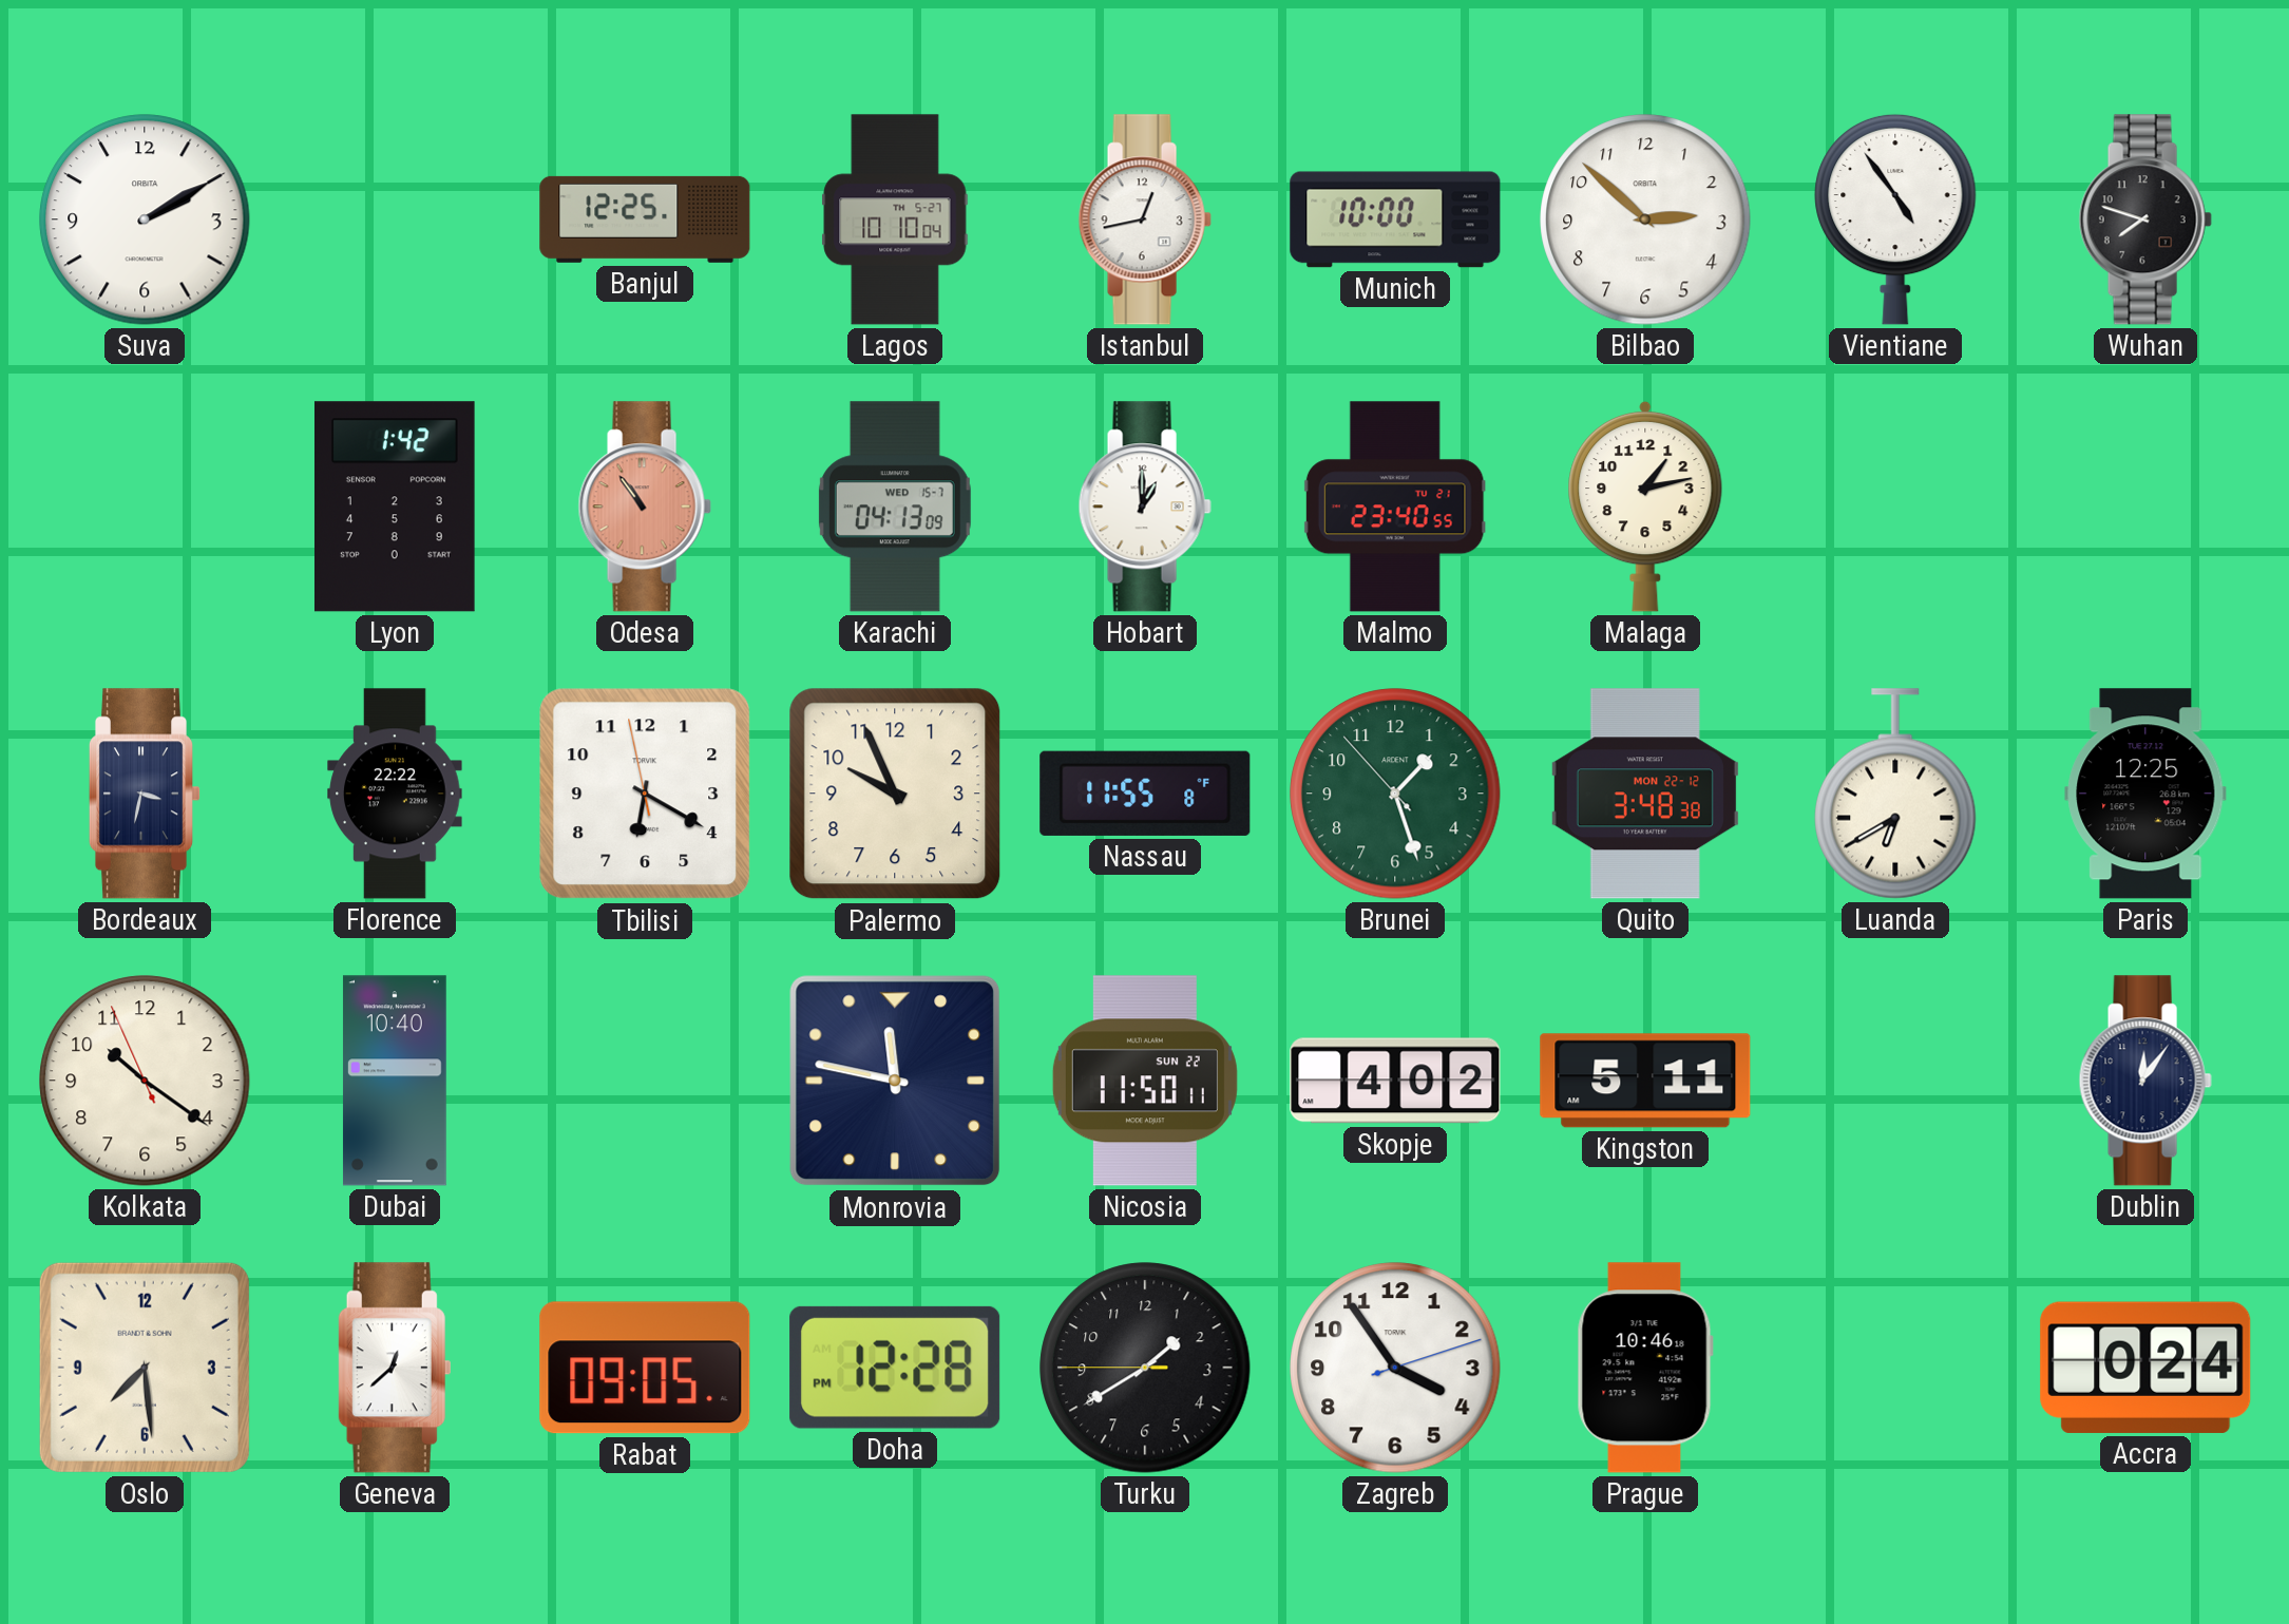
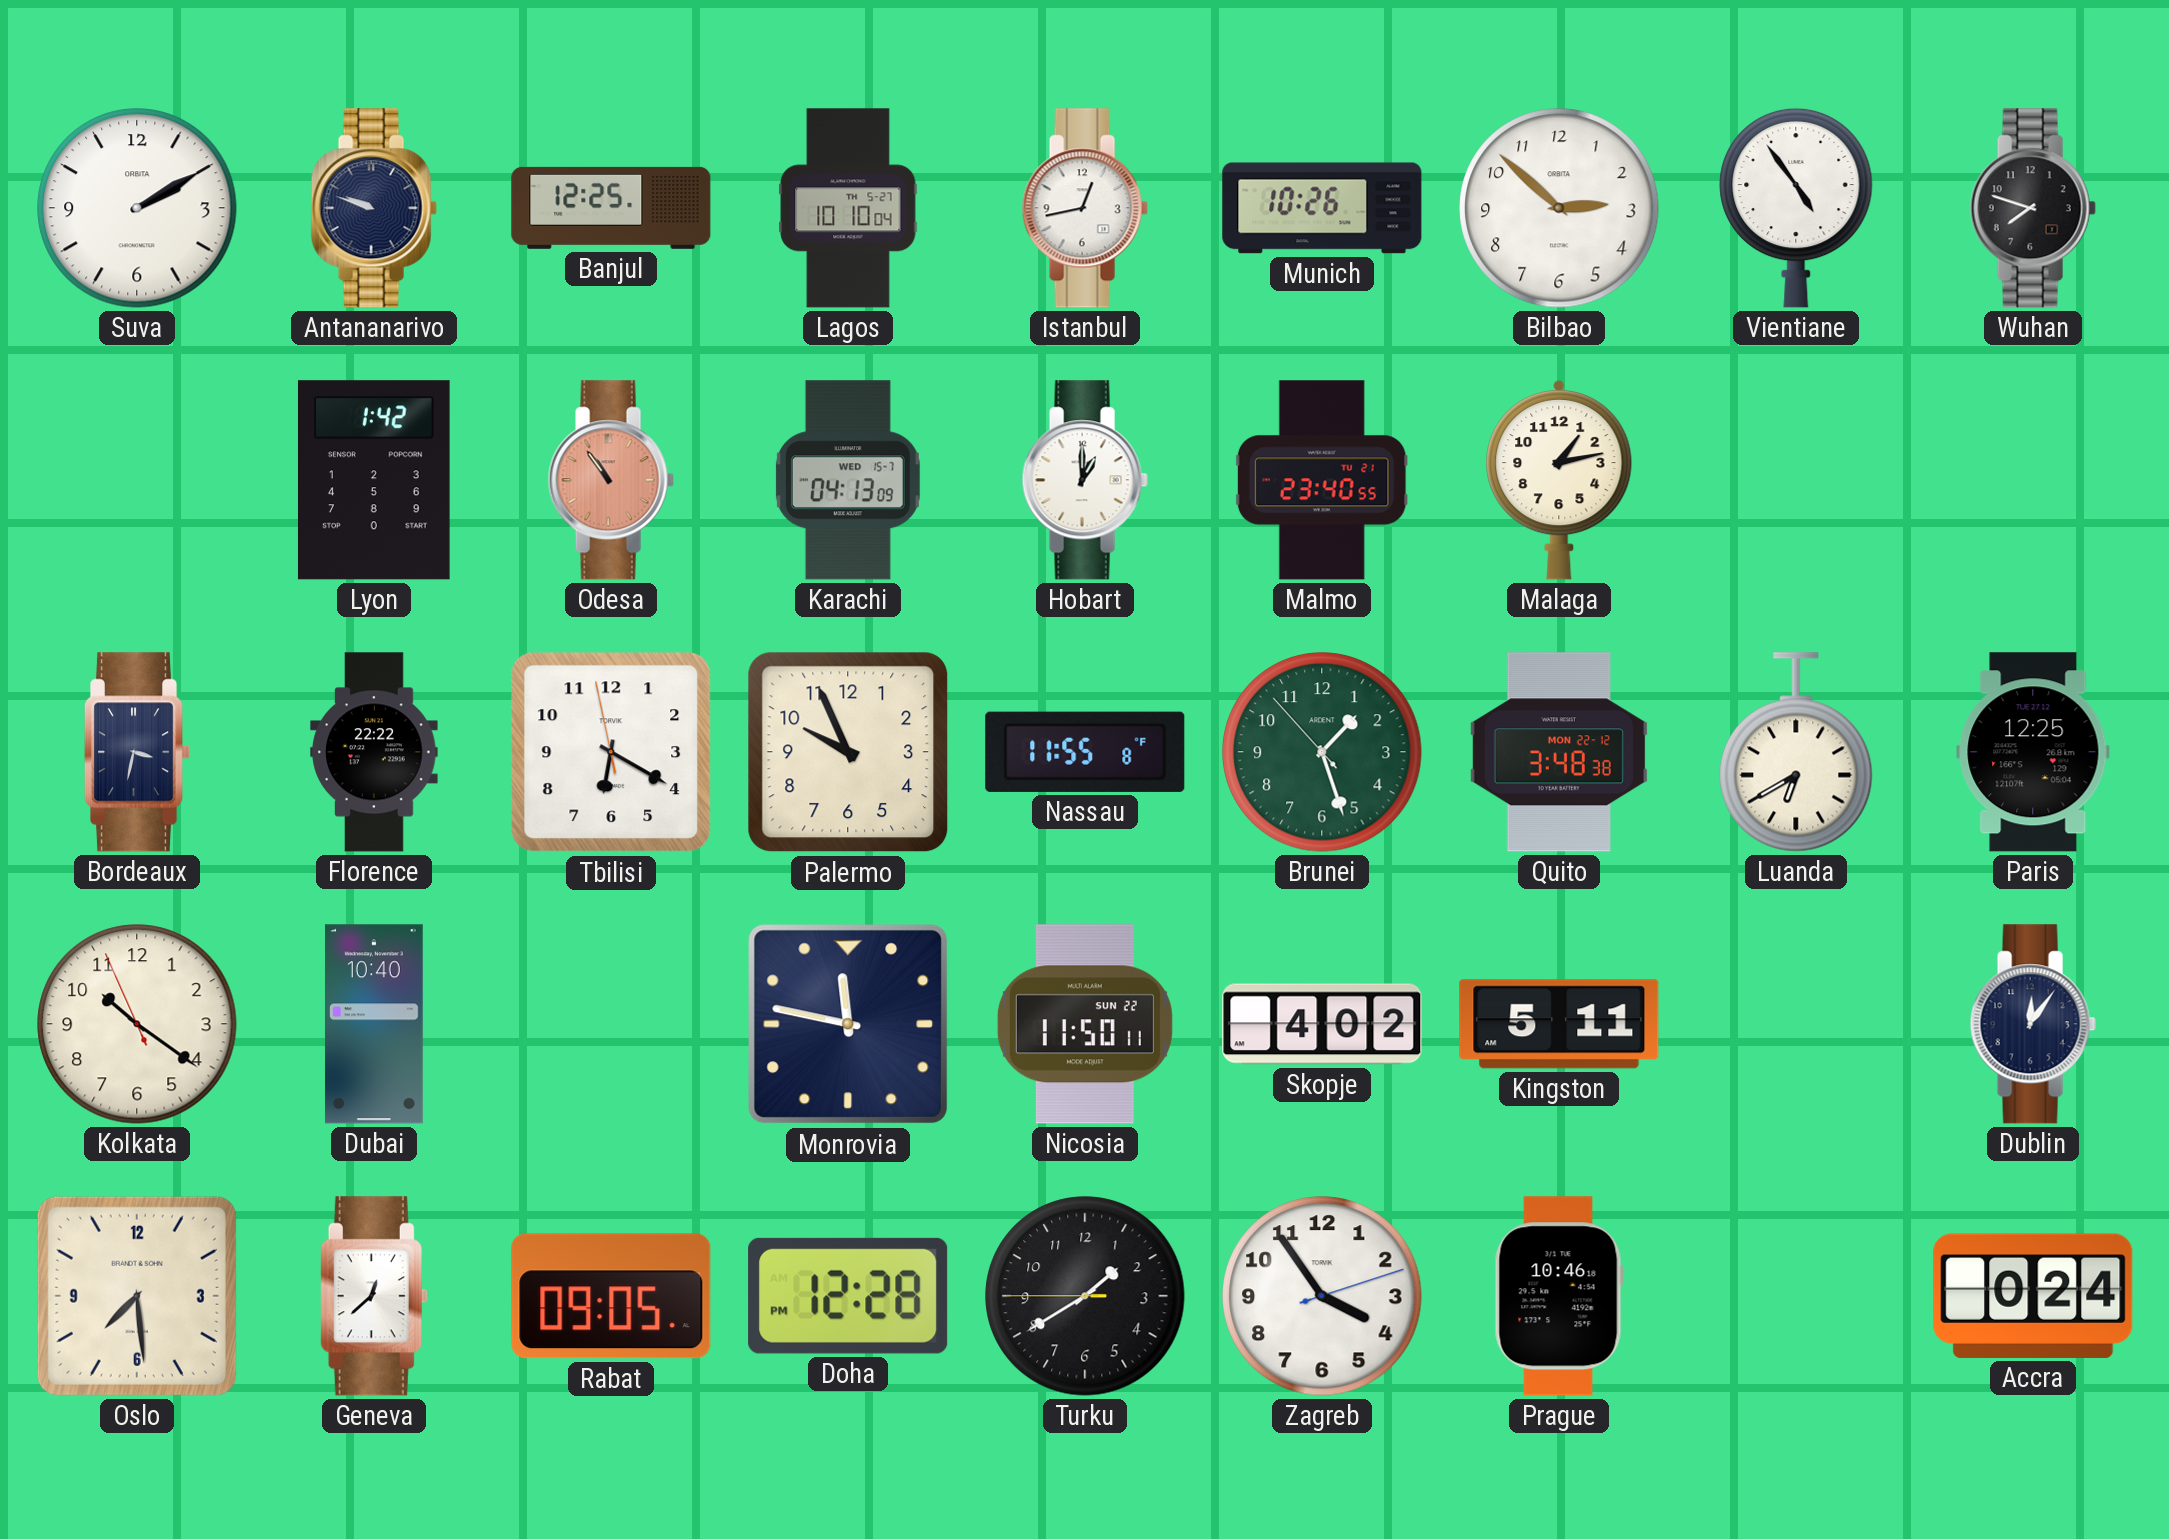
Antananarivo: none -> 9:48 (374, 208)
Munich: 10:00 -> 10:26 (1322, 208)
